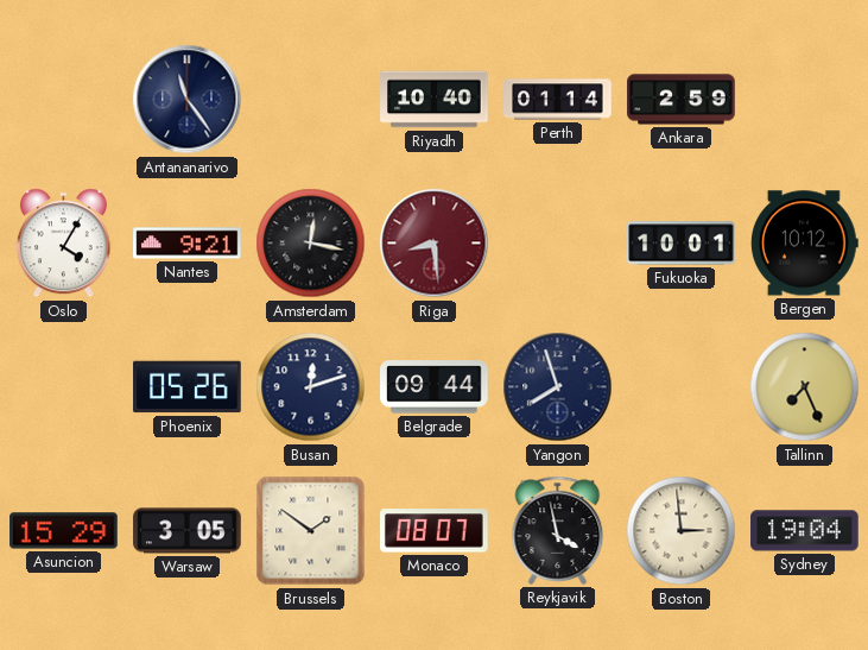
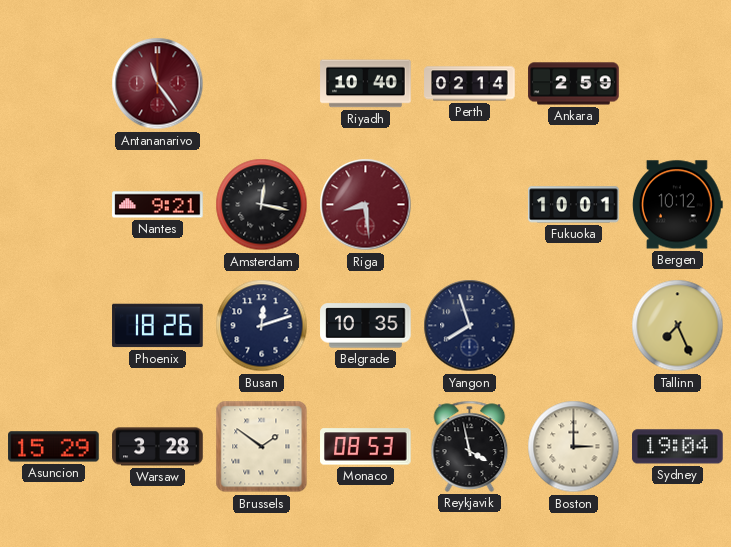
Antananarivo dial: navy -> burgundy (158, 84)
Perth: 01:14 -> 02:14 (470, 84)
Oslo: 4:05 -> none (63, 244)
Phoenix: 05:26 -> 18:26 (158, 326)
Belgrade: 09:44 -> 10:35 (366, 326)
Warsaw: 3:05 -> 3:28 (158, 447)
Monaco: 08:07 -> 08:53 (366, 447)
Boston: 2:59 -> 3:00 (574, 447)
